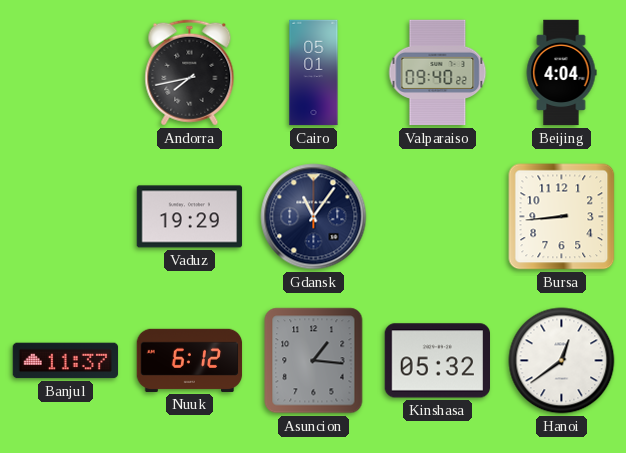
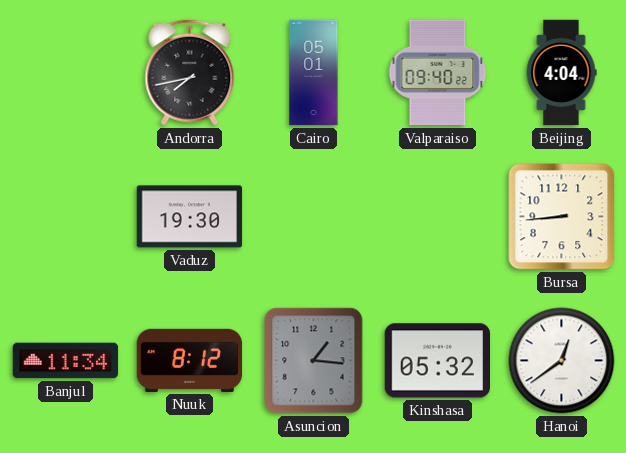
Vaduz: 19:29 -> 19:30 (190, 217)
Gdansk: 11:06 -> none (314, 217)
Banjul: 11:37 -> 11:34 (66, 361)
Nuuk: 6:12 -> 8:12 (190, 360)
